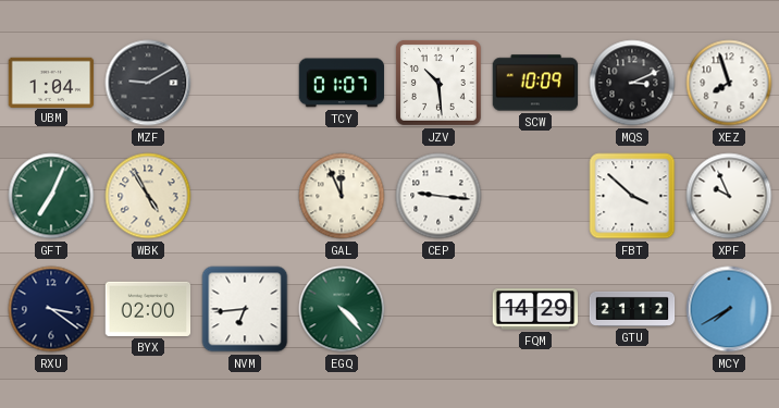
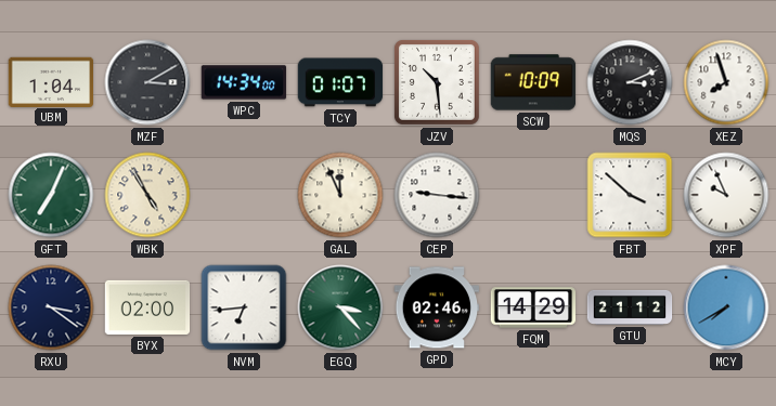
MZF: 9:10 -> 3:10 (147, 82)
WPC: none -> 14:34 (244, 82)
EGQ: 4:23 -> 3:23 (340, 307)
GPD: none -> 02:46 (437, 307)
